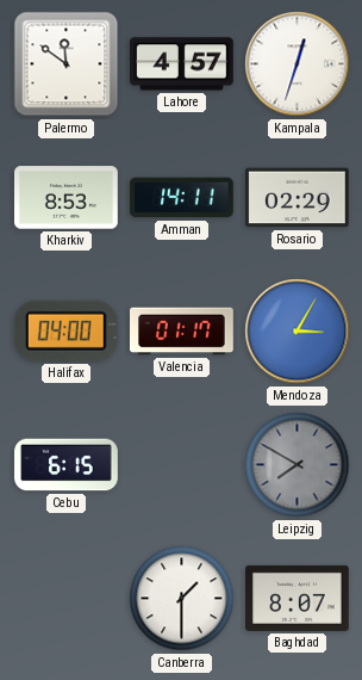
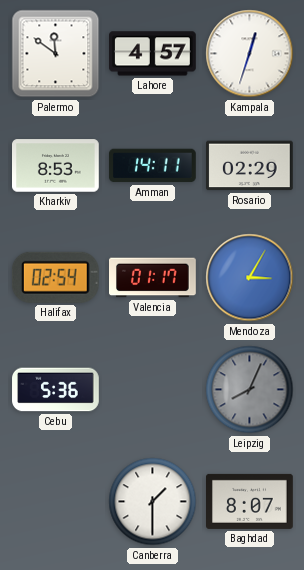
Halifax: 04:00 -> 02:54 (55, 277)
Cebu: 6:15 -> 5:36 (56, 390)
Leipzig: 7:50 -> 8:04 (250, 390)
